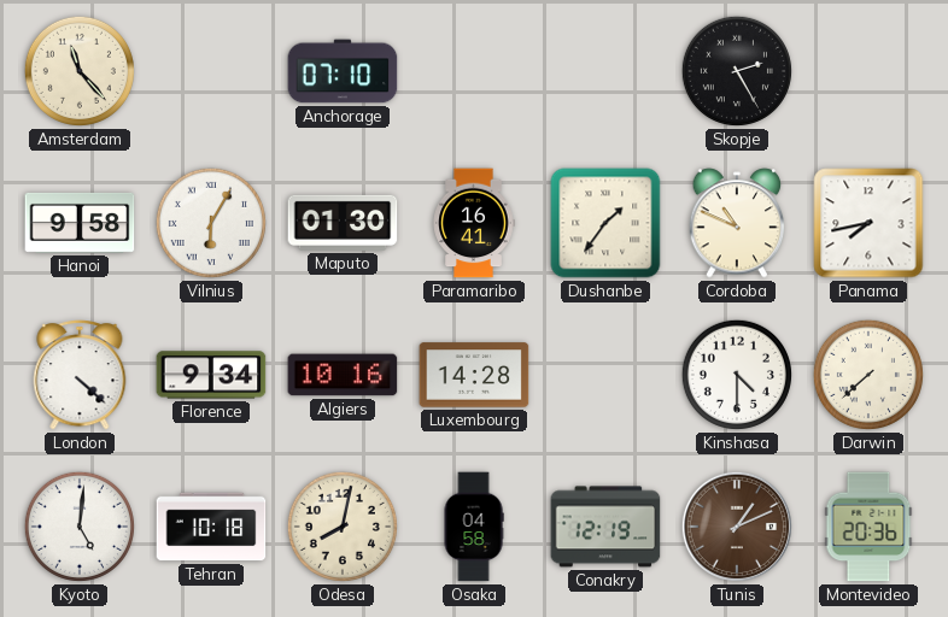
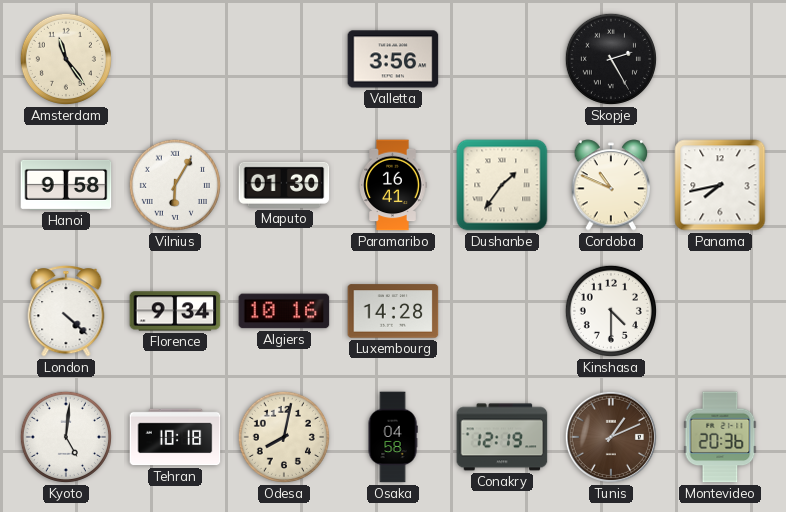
Amsterdam: 11:23 -> 11:24 (66, 59)
Anchorage: 07:10 -> none (343, 71)
Valletta: none -> 3:56 (393, 59)
Darwin: 7:38 -> none (868, 375)
